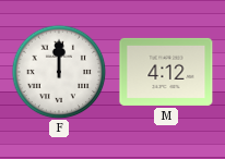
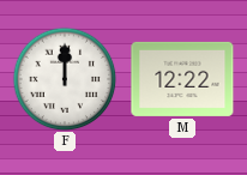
M: 4:12 -> 12:22 (182, 79)
